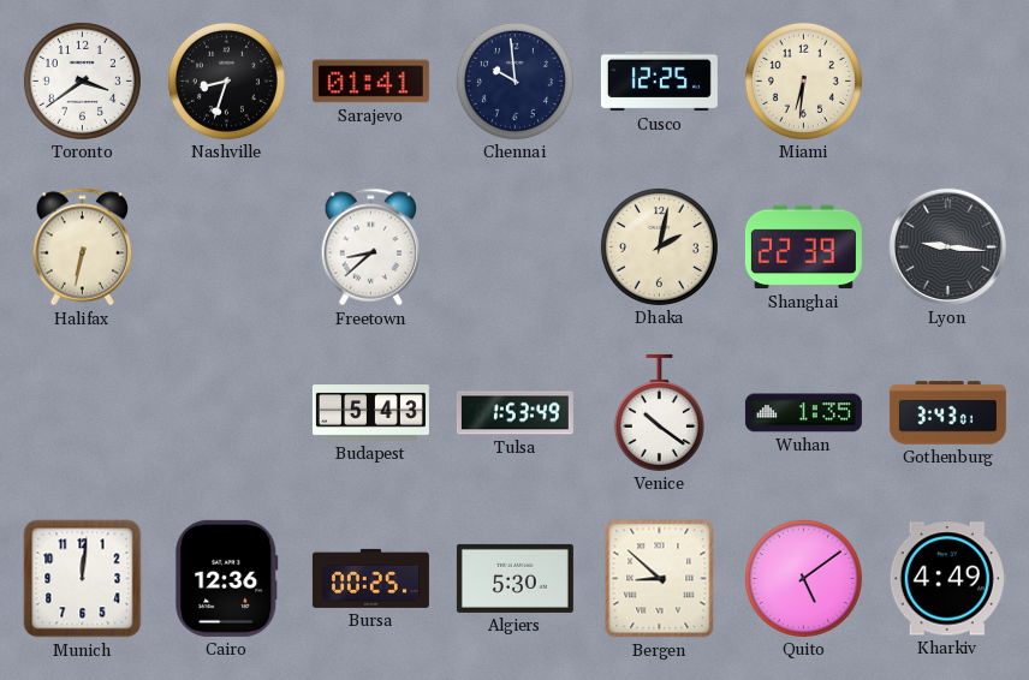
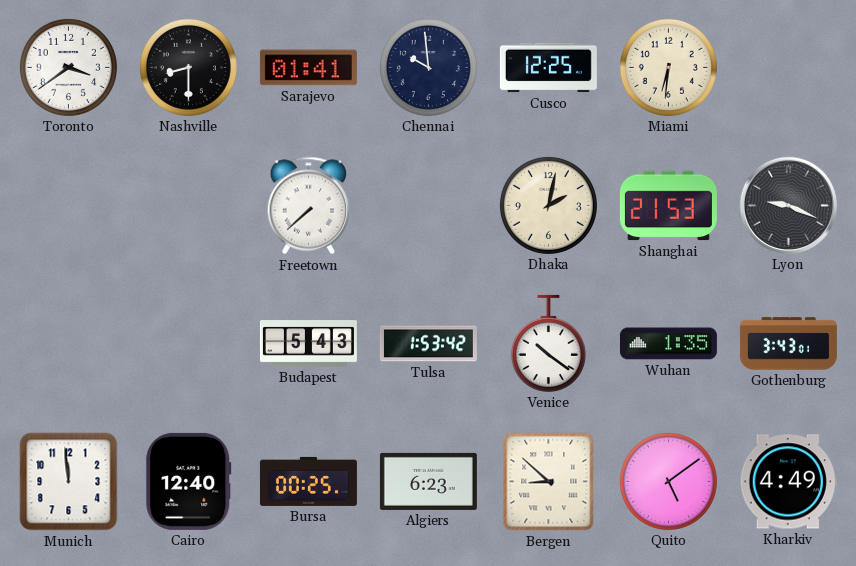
Nashville: 8:33 -> 8:30 (188, 67)
Halifax: 6:32 -> none (83, 247)
Freetown: 8:38 -> 7:38 (309, 206)
Shanghai: 22:39 -> 21:53 (668, 206)
Lyon: 9:16 -> 9:19 (788, 205)
Tulsa: 1:53:49 -> 1:53:42 (428, 344)
Munich: 12:01 -> 11:59 (69, 482)
Cairo: 12:36 -> 12:40 (189, 481)
Algiers: 5:30 -> 6:23 (428, 481)
